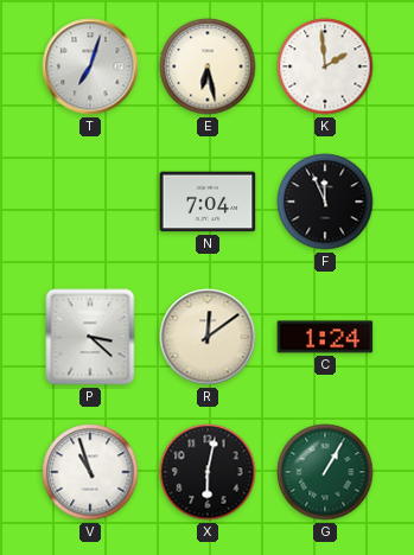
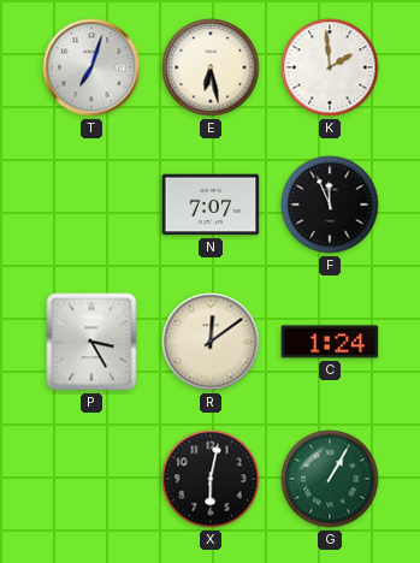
N: 7:04 -> 7:07 (211, 205)
P: 3:22 -> 3:25 (91, 342)
V: 10:57 -> none (90, 472)
